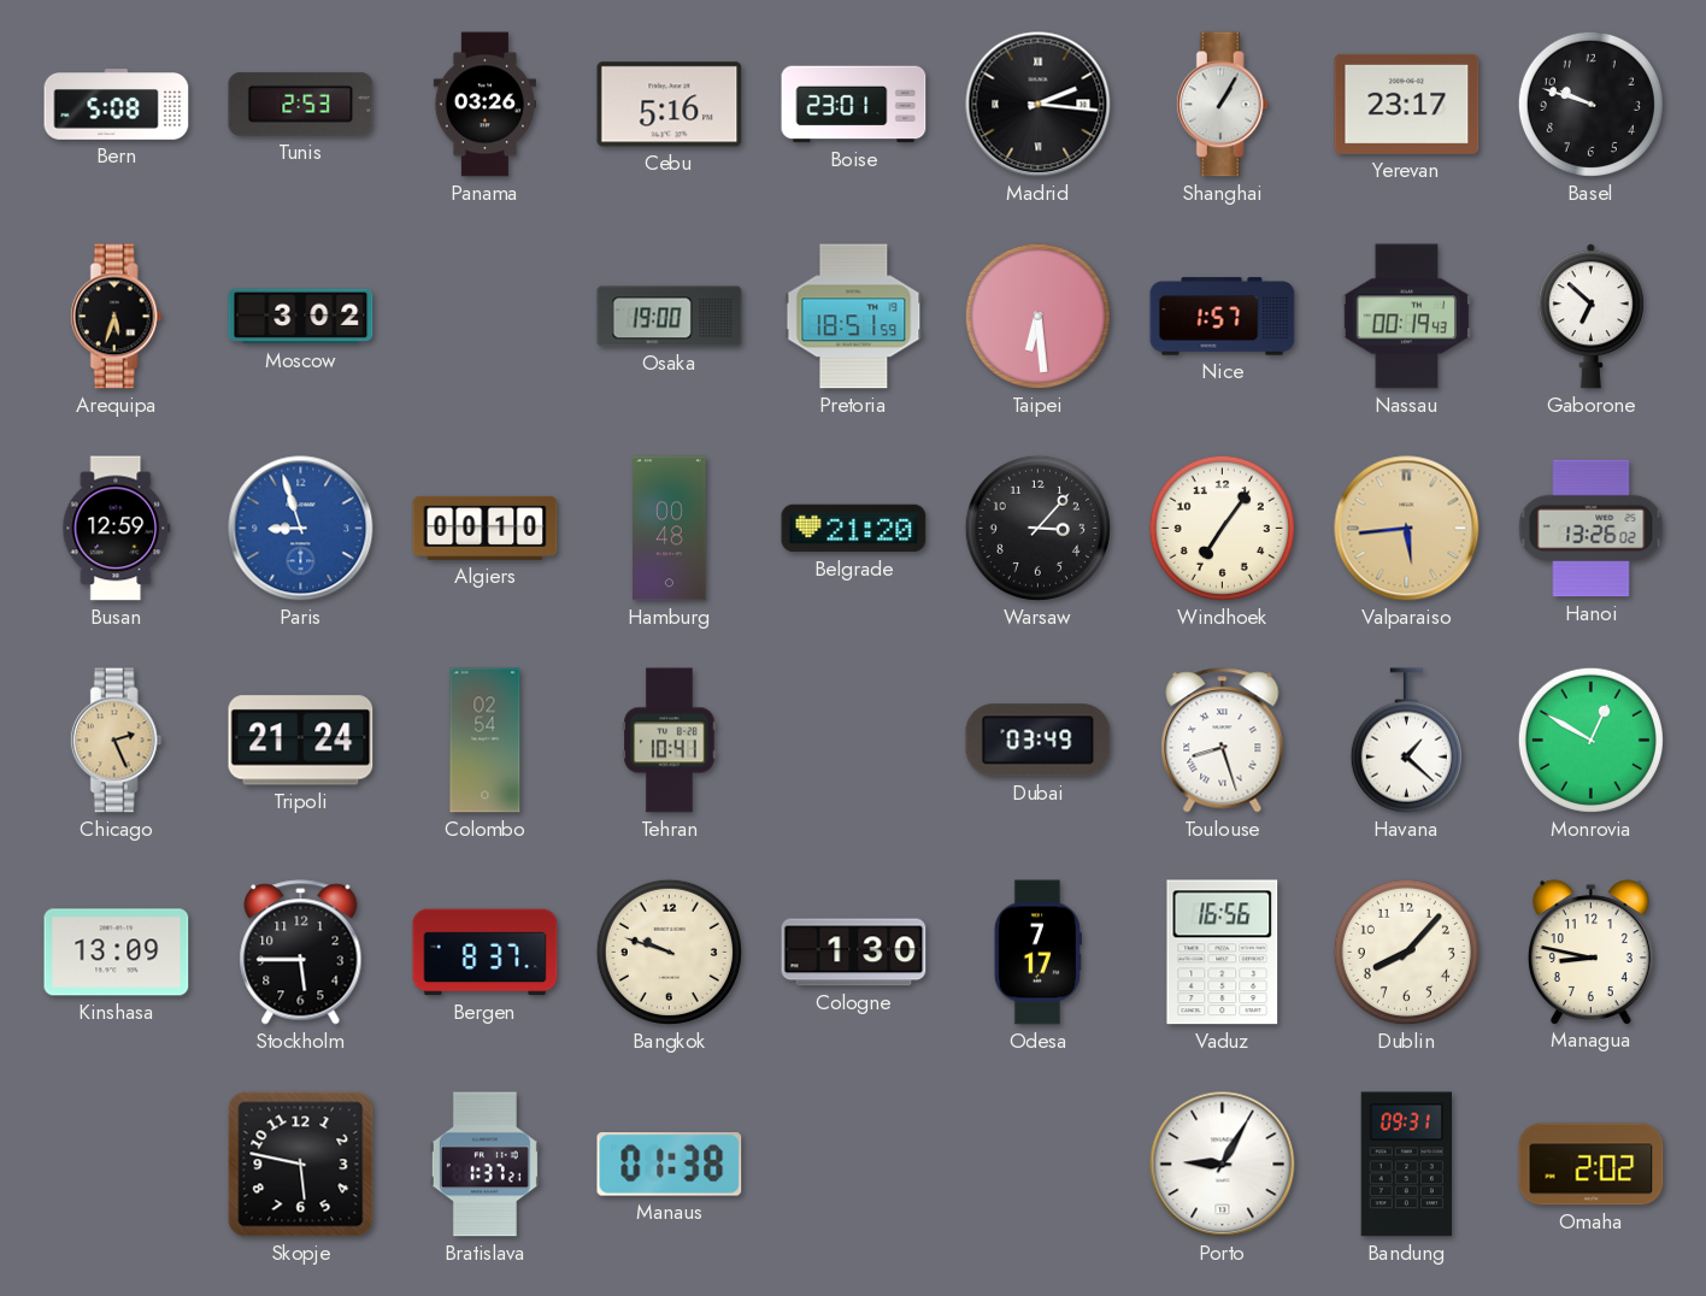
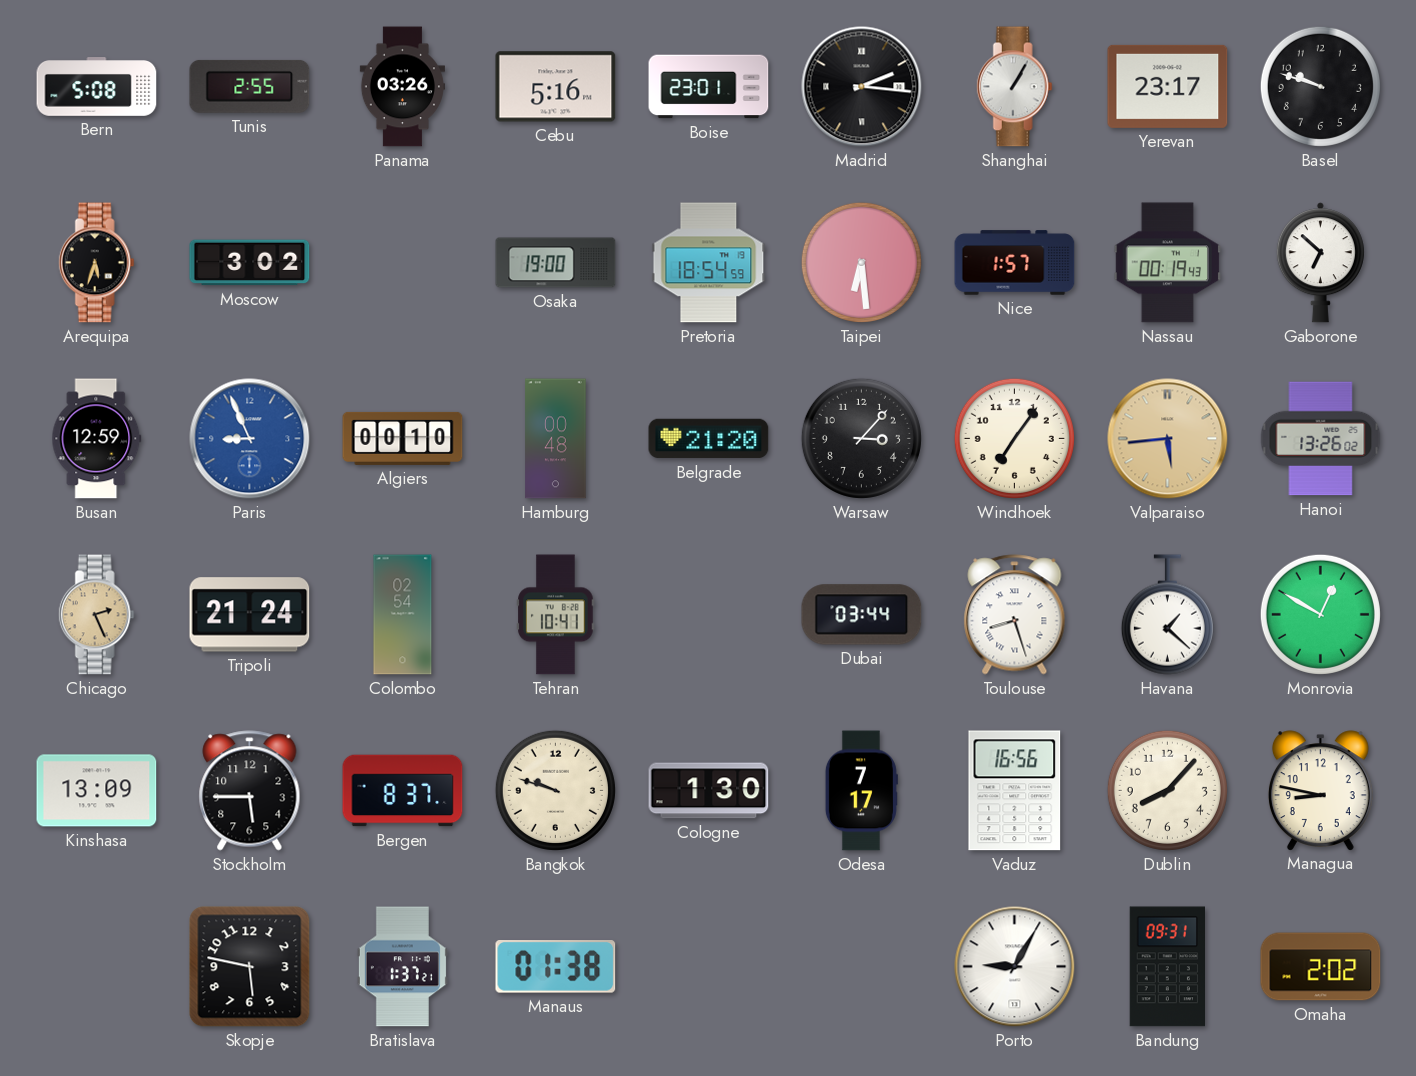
Tunis: 2:53 -> 2:55 (250, 86)
Pretoria: 18:51 -> 18:54 (709, 263)
Paris: 8:57 -> 8:56 (250, 439)
Dubai: 03:49 -> 03:44 (862, 615)
